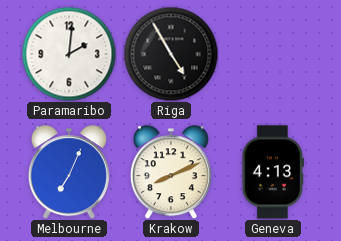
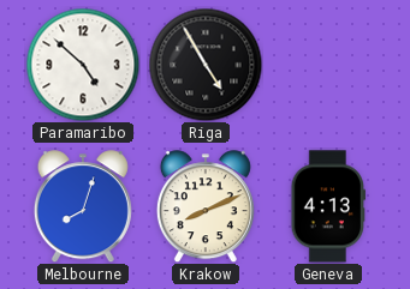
Paramaribo: 2:01 -> 4:52 (83, 65)
Melbourne: 7:04 -> 8:03 (83, 206)
